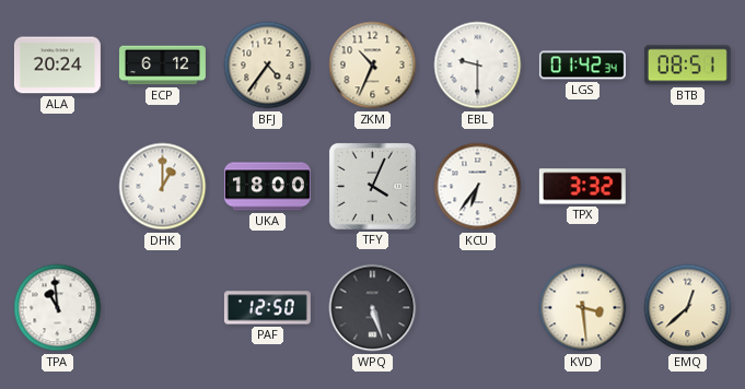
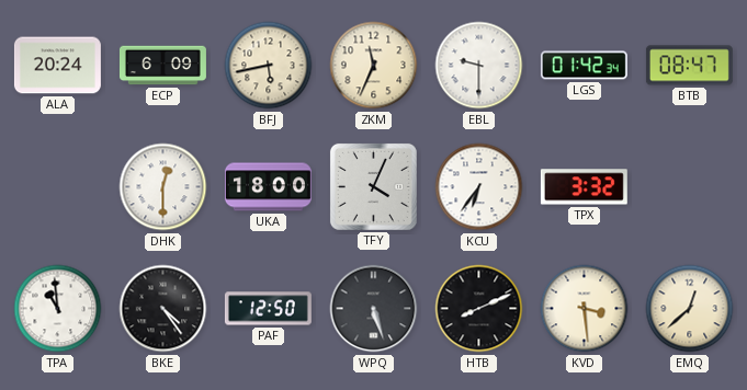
ECP: 6:12 -> 6:09 (162, 66)
BFJ: 4:36 -> 5:43 (269, 66)
ZKM: 10:34 -> 11:34 (374, 66)
BTB: 08:51 -> 08:47 (689, 66)
DHK: 1:00 -> 12:30 (163, 187)
BKE: none -> 4:24 (163, 309)
HTB: none -> 8:11 (479, 309)
